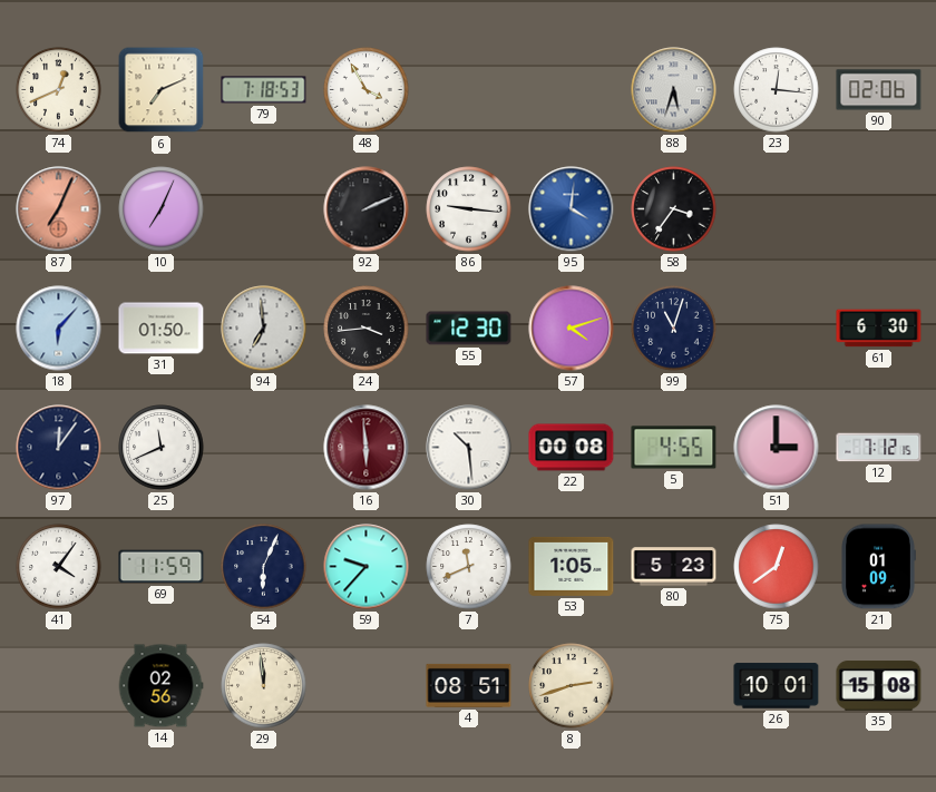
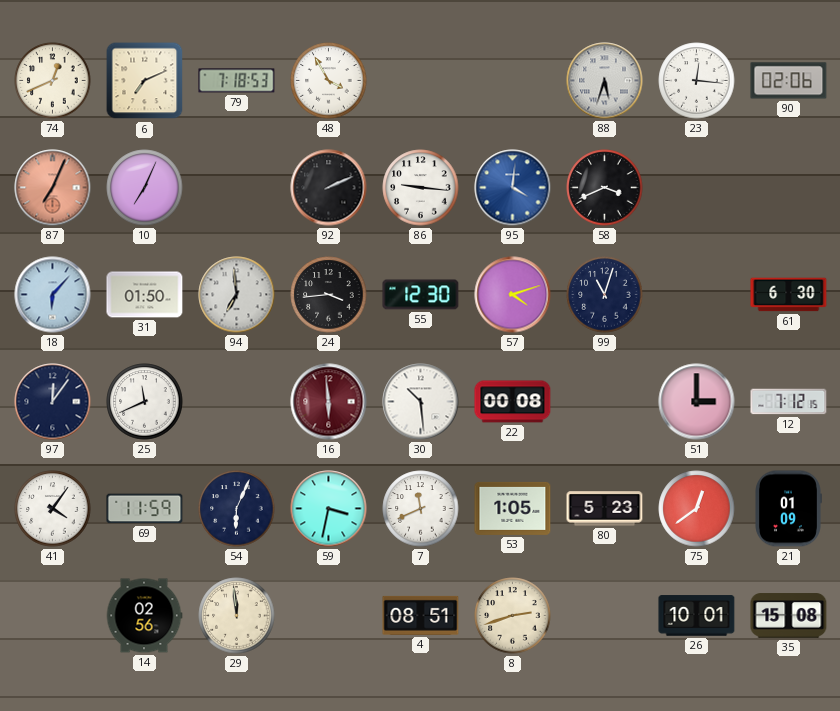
58: 3:36 -> 3:41 (605, 188)
5: 4:55 -> none (674, 448)
59: 9:37 -> 3:32 (329, 509)
